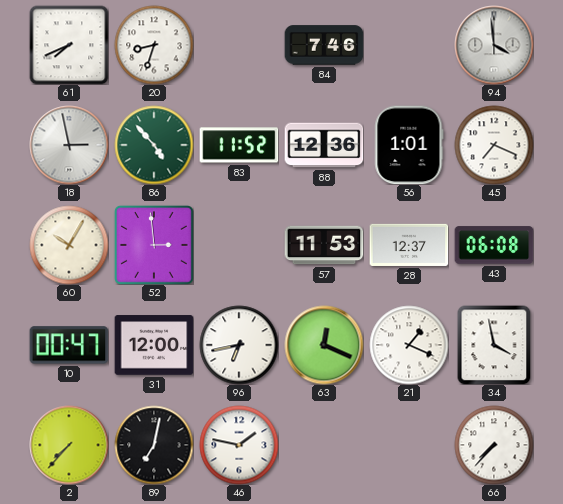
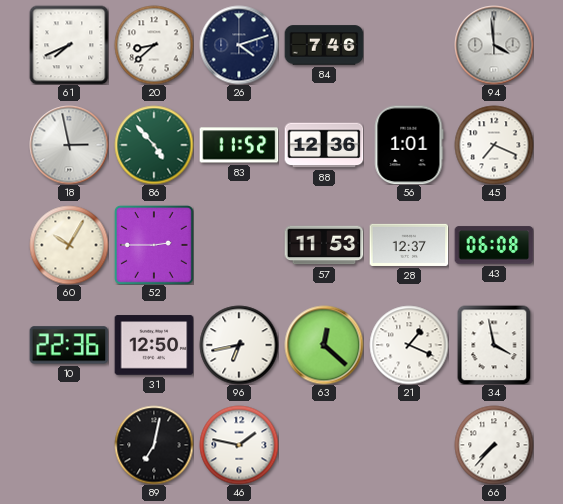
20: 8:33 -> 8:38 (154, 45)
26: none -> 4:12 (239, 45)
52: 2:59 -> 2:45 (154, 245)
10: 00:47 -> 22:36 (69, 345)
31: 12:00 -> 12:50 (154, 345)
63: 12:19 -> 12:22 (324, 345)
2: 7:37 -> none (69, 445)
